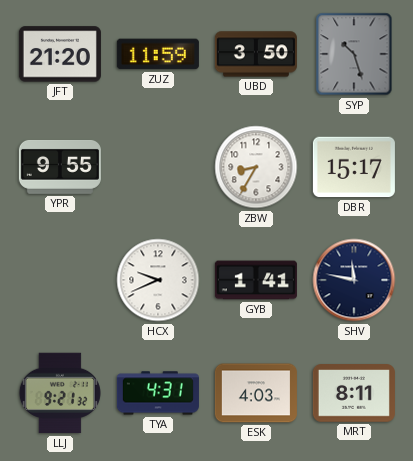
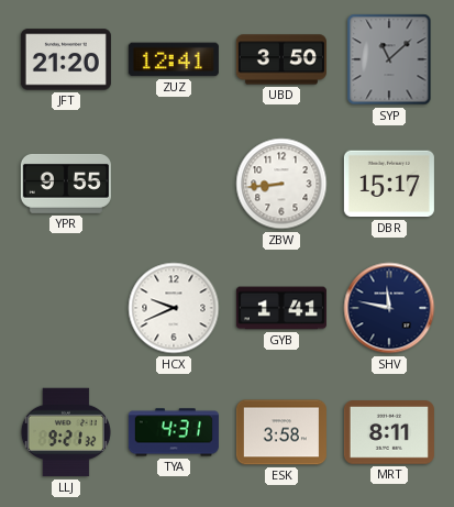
ZUZ: 11:59 -> 12:41 (174, 59)
SYP: 10:27 -> 11:08 (389, 59)
ZBW: 8:35 -> 8:44 (281, 184)
ESK: 4:03 -> 3:58 (281, 432)
